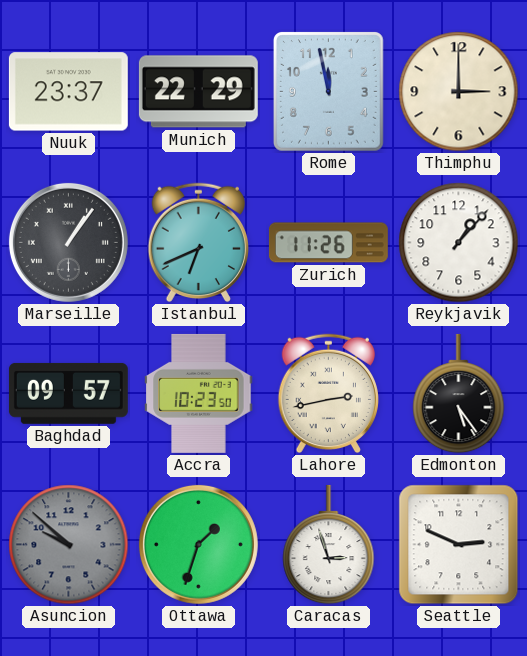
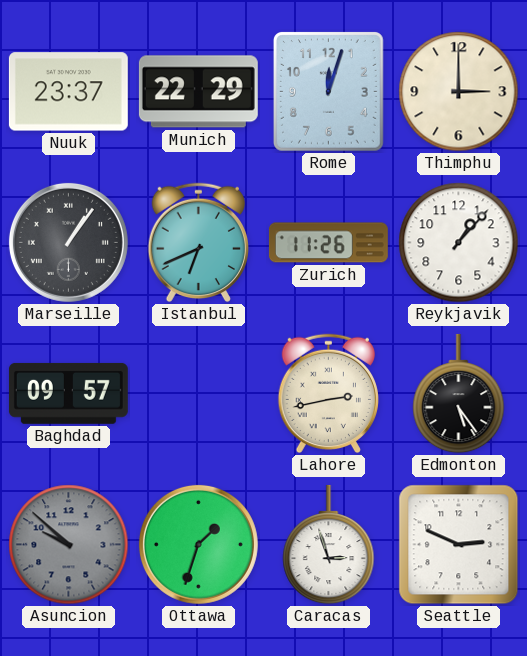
Rome: 11:58 -> 12:03 (329, 92)
Accra: 10:23 -> none (199, 393)
